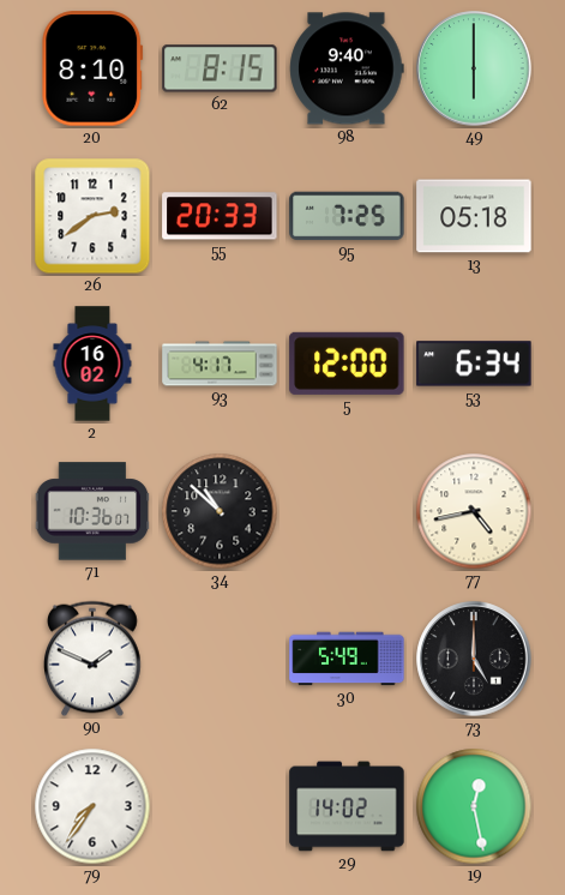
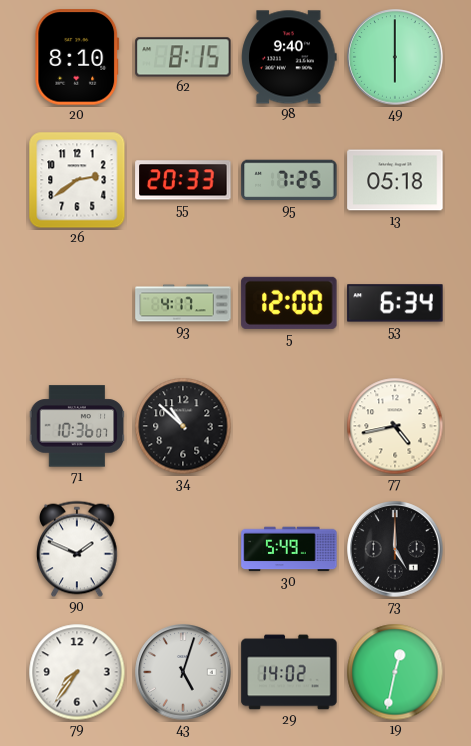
2: 16:02 -> none (92, 364)
43: none -> 5:03 (183, 672)
19: 12:28 -> 12:32 (395, 672)
